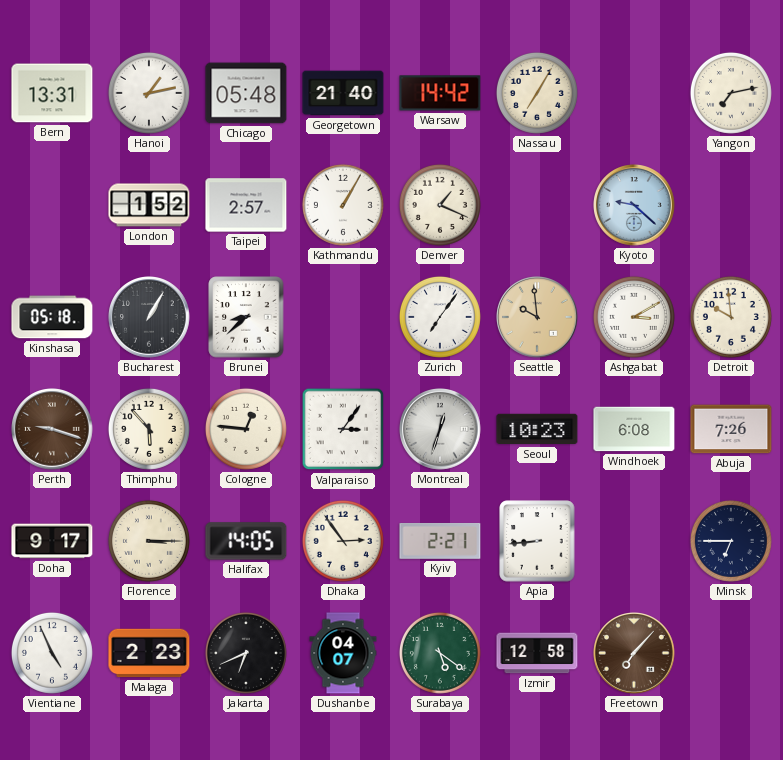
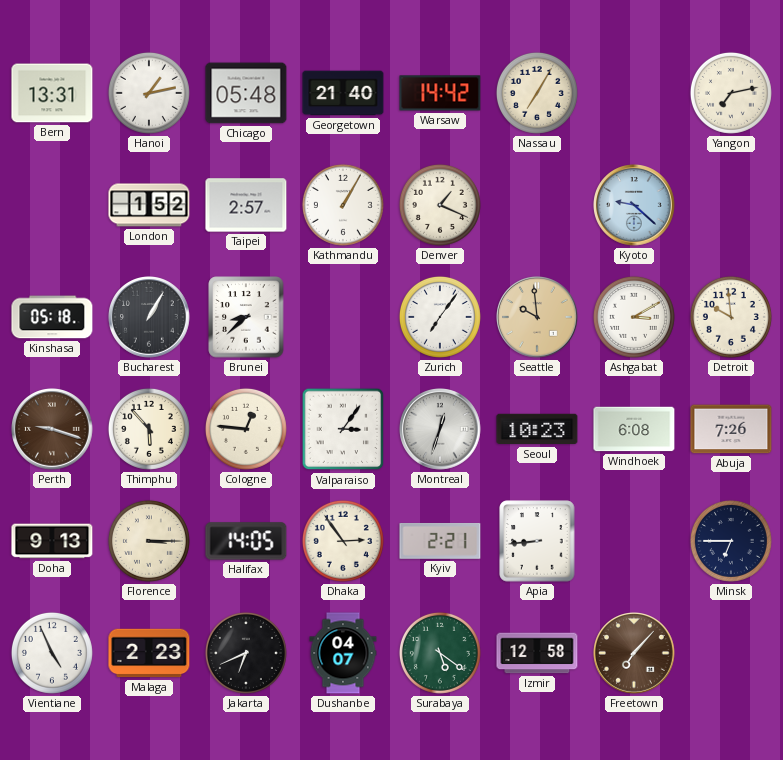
Doha: 9:17 -> 9:13 (52, 541)
